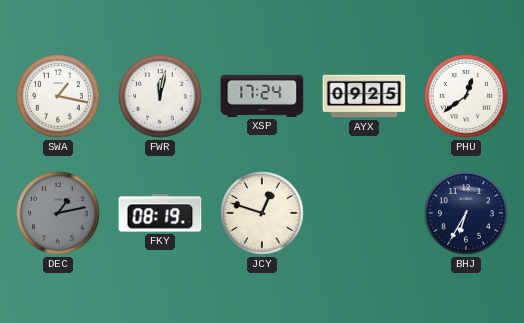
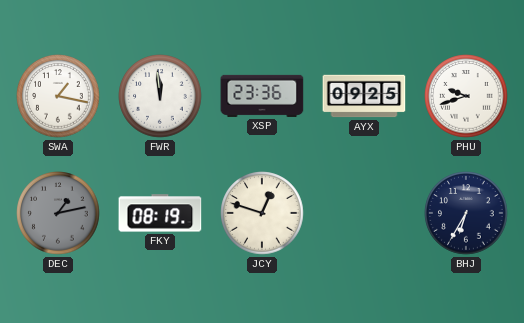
FWR: 12:02 -> 11:59 (160, 96)
XSP: 17:24 -> 23:36 (262, 96)
PHU: 12:39 -> 9:42 (466, 96)
